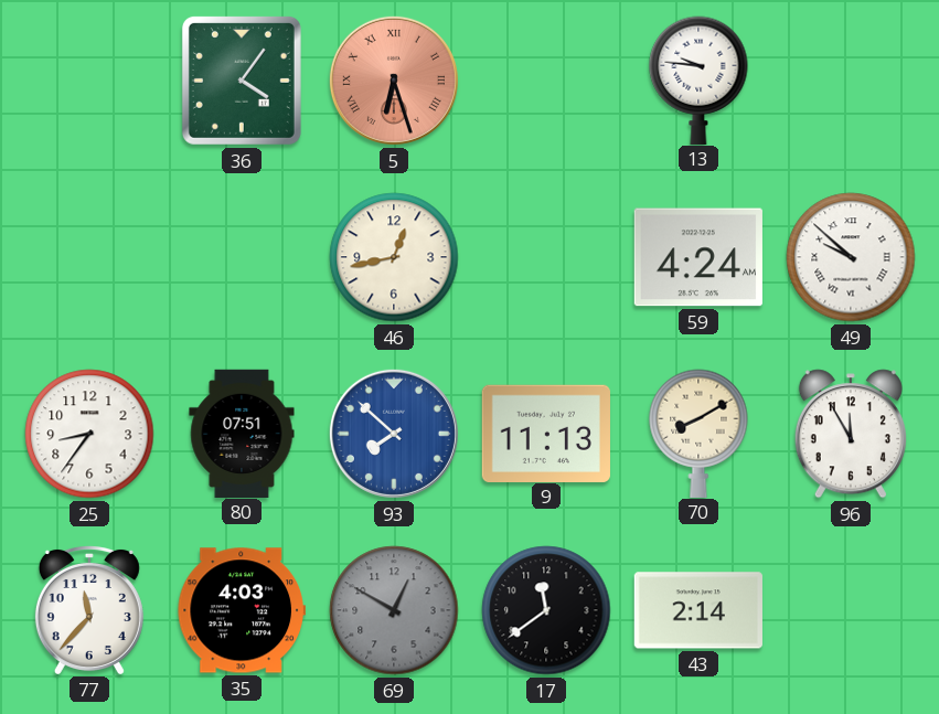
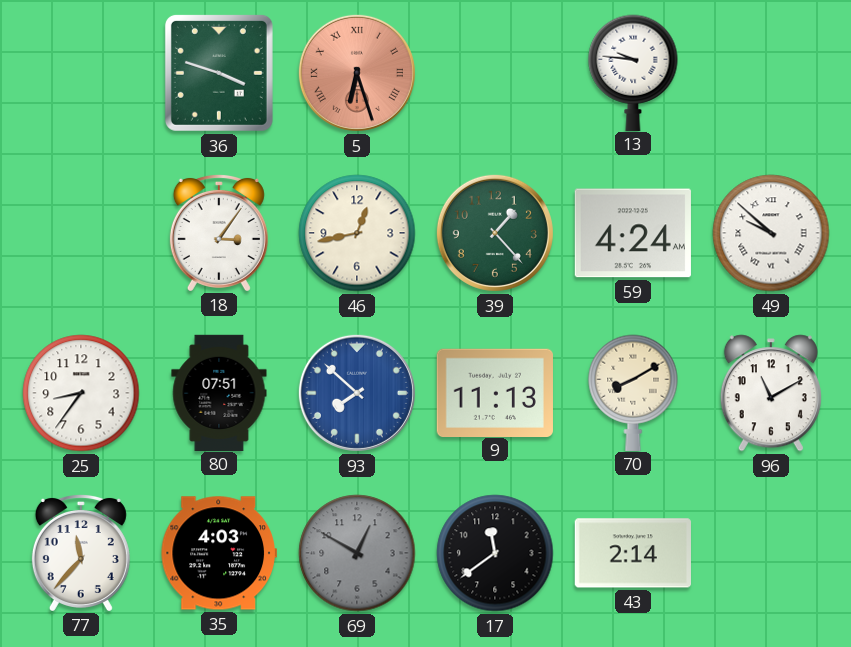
36: 4:06 -> 3:48 (219, 73)
18: none -> 3:06 (219, 232)
39: none -> 1:23 (495, 233)
96: 11:55 -> 11:10 (771, 393)
